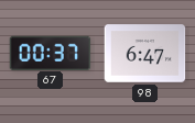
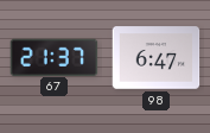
67: 00:37 -> 21:37 (55, 57)
